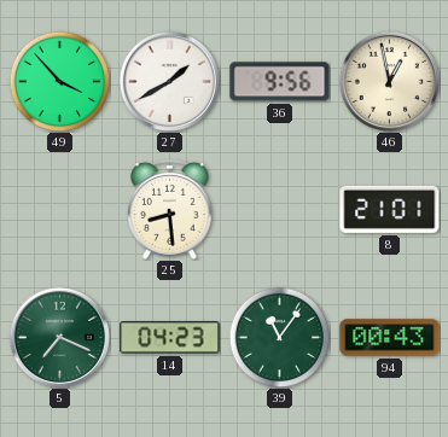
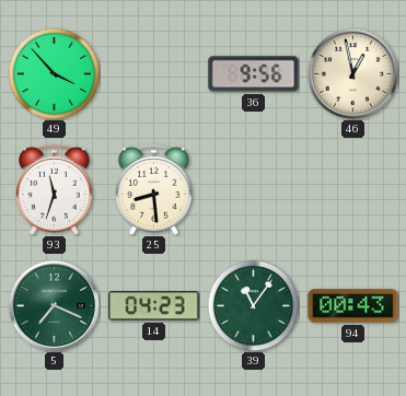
27: 1:40 -> none (169, 81)
93: none -> 11:33 (55, 189)
8: 21:01 -> none (390, 209)
